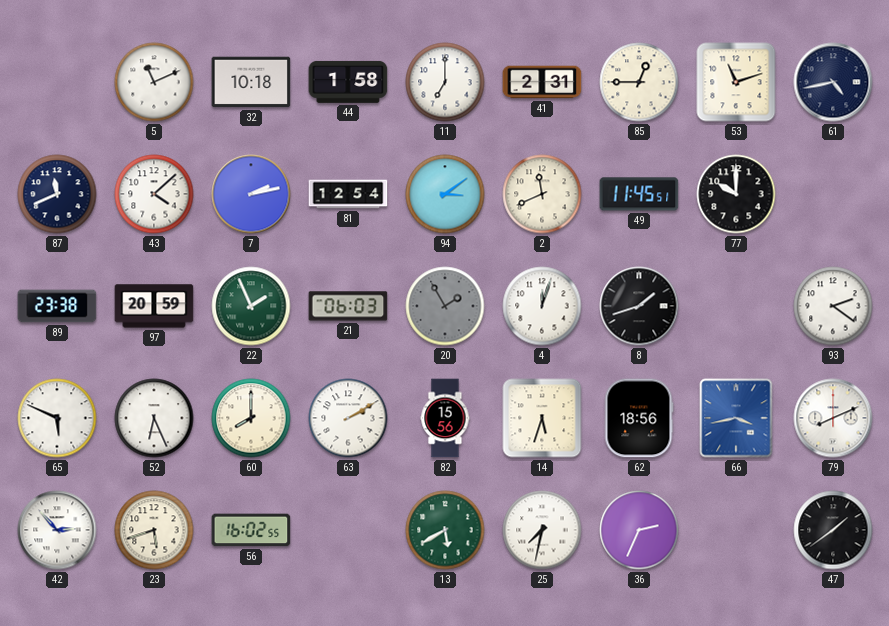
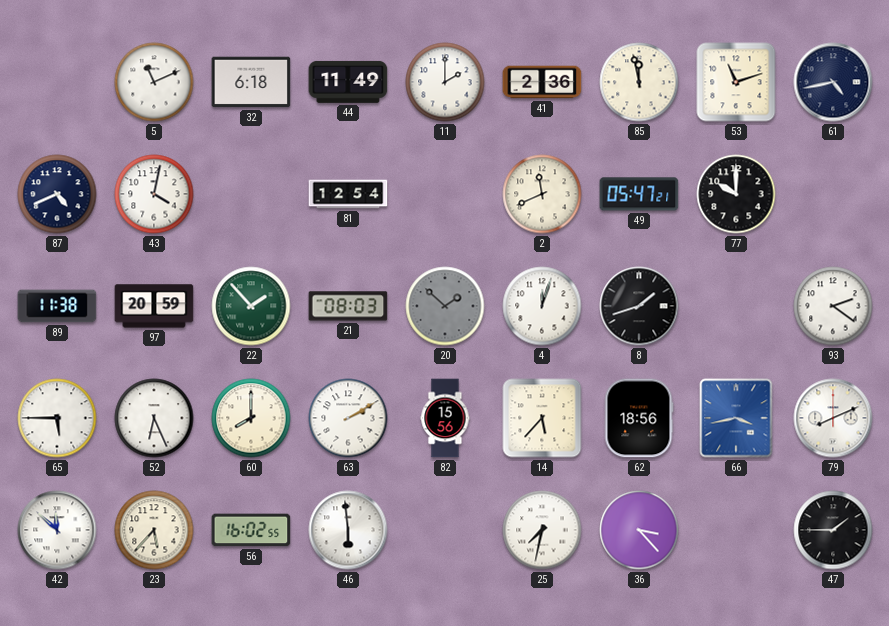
32: 10:18 -> 6:18 (251, 82)
44: 1:58 -> 11:49 (348, 82)
11: 7:00 -> 2:00 (445, 82)
41: 2:31 -> 2:36 (542, 82)
85: 12:45 -> 11:58 (639, 82)
87: 11:41 -> 4:41 (57, 194)
43: 4:08 -> 4:02 (154, 194)
7: 2:13 -> none (251, 194)
94: 3:09 -> none (445, 194)
49: 11:45 -> 05:47 (639, 194)
89: 23:38 -> 11:38 (57, 306)
22: 1:56 -> 1:53 (251, 306)
21: 06:03 -> 08:03 (348, 306)
20: 1:55 -> 1:52 (445, 306)
65: 5:49 -> 5:45 (57, 418)
14: 5:33 -> 5:37 (542, 418)
42: 2:53 -> 11:52 (57, 530)
23: 5:42 -> 5:37 (154, 530)
46: none -> 5:59 (348, 530)
13: 5:40 -> none (445, 530)
36: 2:34 -> 3:23 (639, 530)
47: 1:39 -> 1:45 (833, 530)
